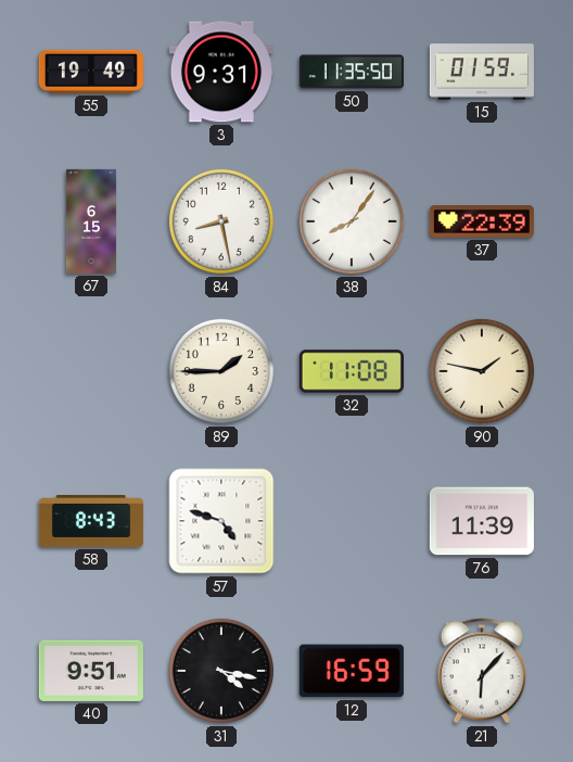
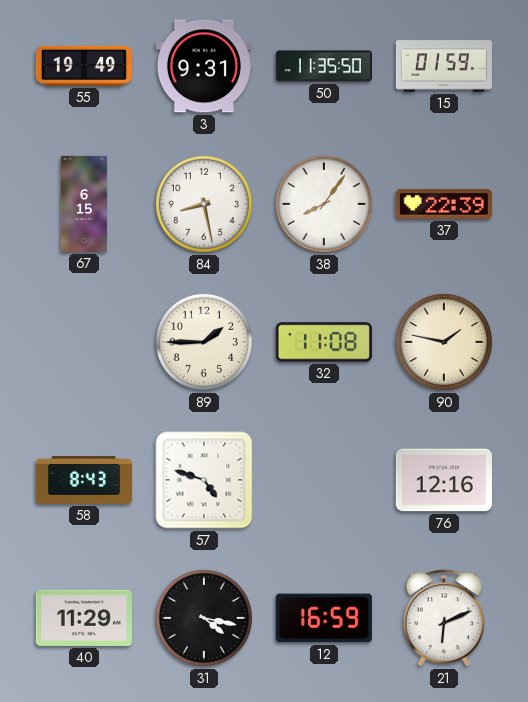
76: 11:39 -> 12:16 (444, 480)
40: 9:51 -> 11:29 (84, 618)
21: 6:07 -> 6:11 (443, 618)
